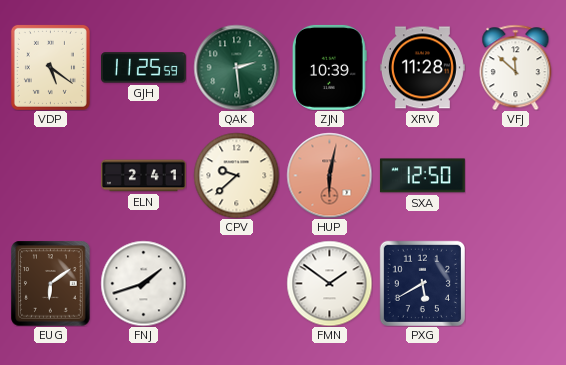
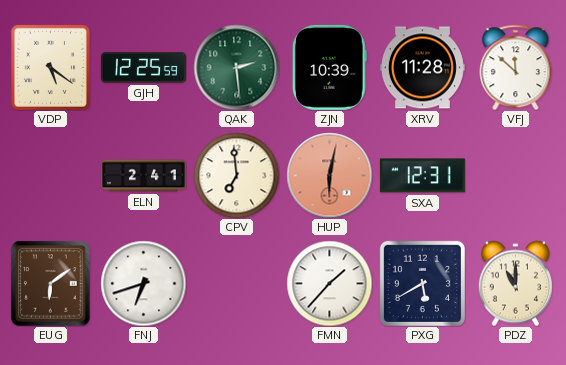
GJH: 11:25 -> 12:25 (143, 68)
CPV: 9:38 -> 6:59 (236, 175)
SXA: 12:50 -> 12:31 (422, 176)
FNJ: 1:42 -> 6:42 (143, 283)
FMN: 1:51 -> 1:37 (329, 283)
PDZ: none -> 11:00 (515, 283)
